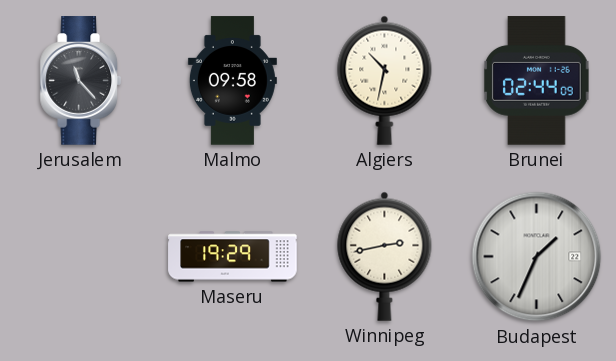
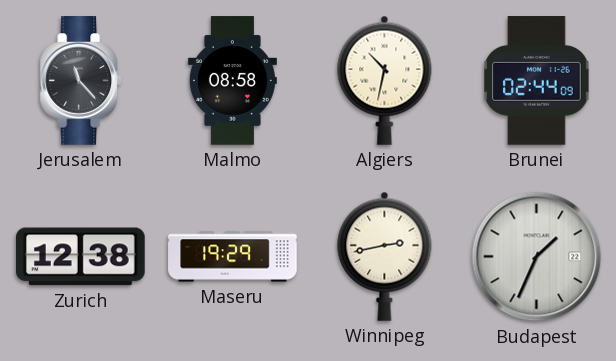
Malmo: 09:58 -> 08:58 (232, 81)
Zurich: none -> 12:38 (81, 257)
